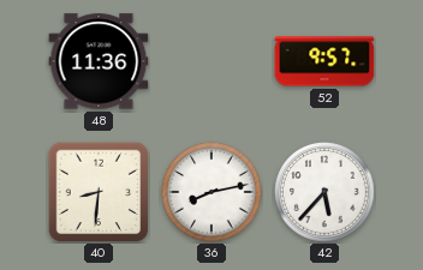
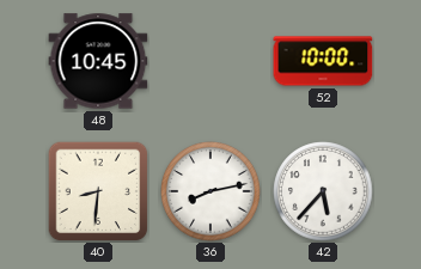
48: 11:36 -> 10:45 (98, 61)
52: 9:57 -> 10:00 (323, 61)
